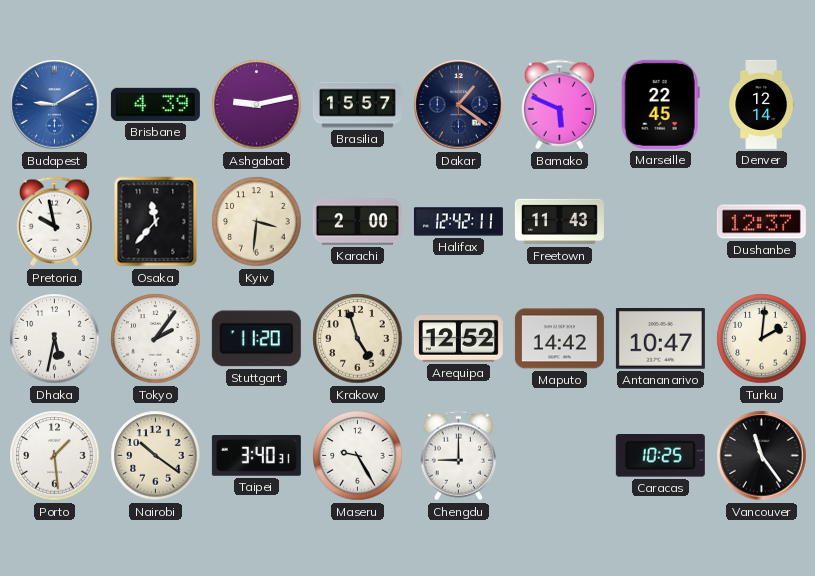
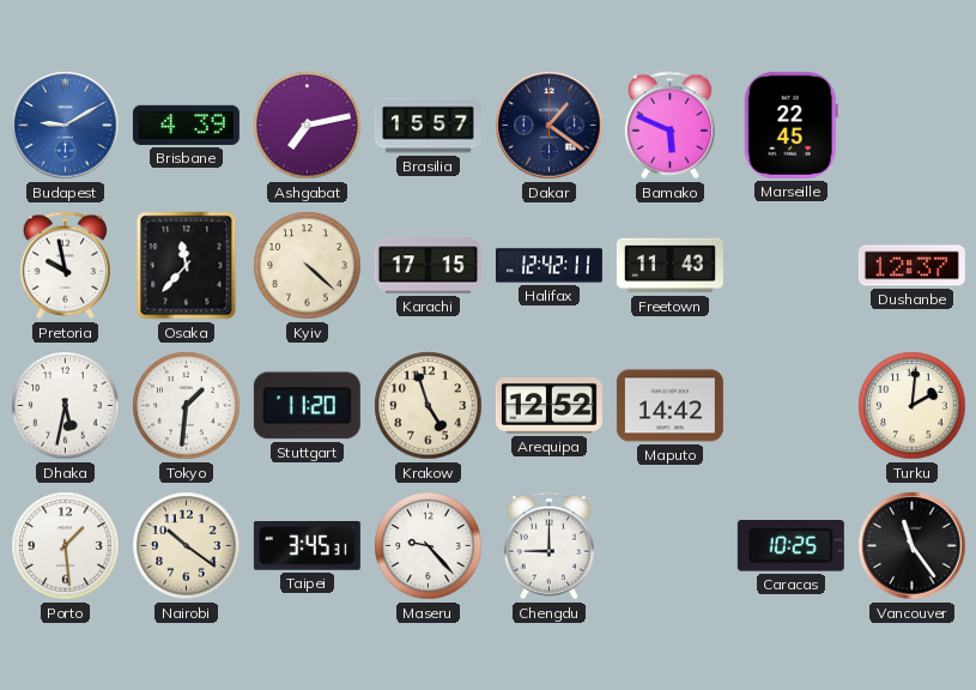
Ashgabat: 9:13 -> 7:13 (308, 126)
Denver: 12:14 -> none (762, 104)
Kyiv: 3:31 -> 4:22 (308, 266)
Karachi: 2:00 -> 17:15 (428, 266)
Tokyo: 2:06 -> 1:31 (187, 406)
Antananarivo: 10:47 -> none (660, 339)
Taipei: 3:40 -> 3:45 (307, 546)
Maseru: 9:25 -> 9:23 (429, 546)
